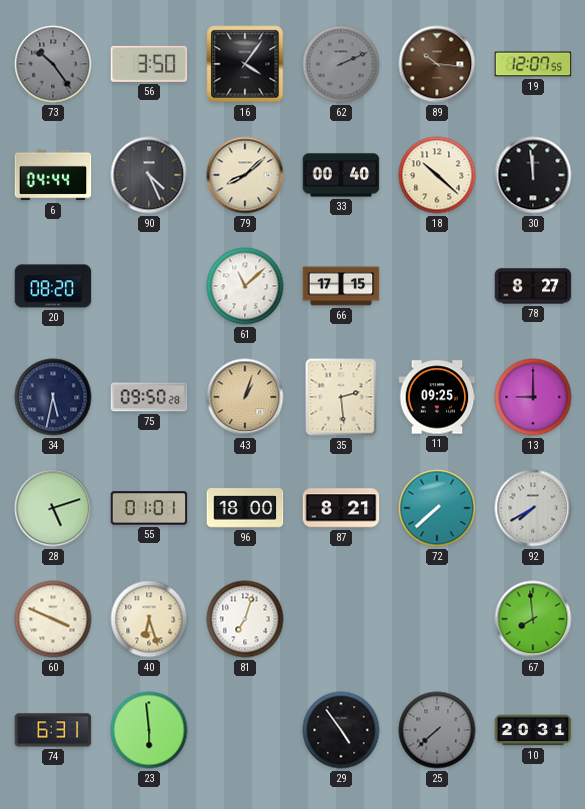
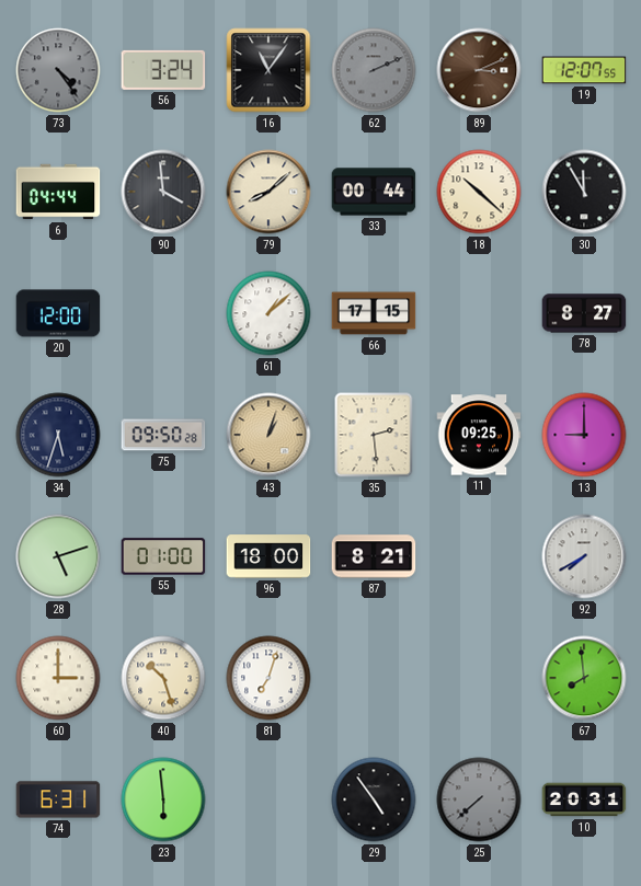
73: 10:24 -> 4:24 (58, 70)
56: 3:50 -> 3:24 (163, 70)
16: 4:06 -> 11:06 (268, 70)
89: 10:16 -> 3:11 (479, 70)
90: 4:26 -> 3:59 (163, 192)
33: 00:40 -> 00:44 (374, 192)
30: 11:59 -> 11:55 (584, 192)
20: 08:20 -> 12:00 (58, 313)
61: 11:08 -> 1:08 (268, 313)
34: 5:32 -> 5:33 (58, 435)
55: 01:01 -> 01:00 (163, 556)
72: 7:38 -> none (437, 508)
60: 3:49 -> 3:00 (58, 678)
40: 6:27 -> 10:27 (163, 678)
